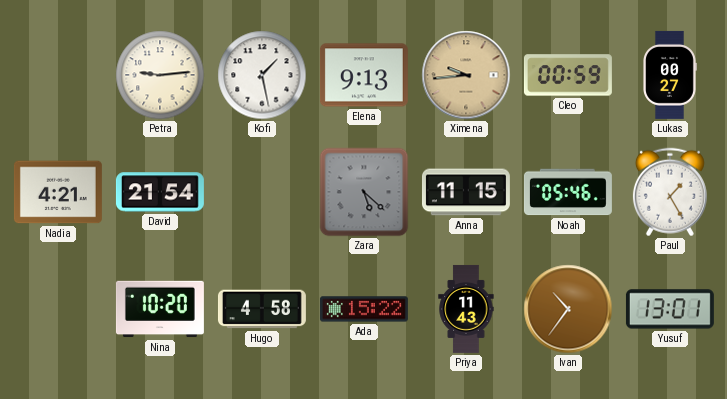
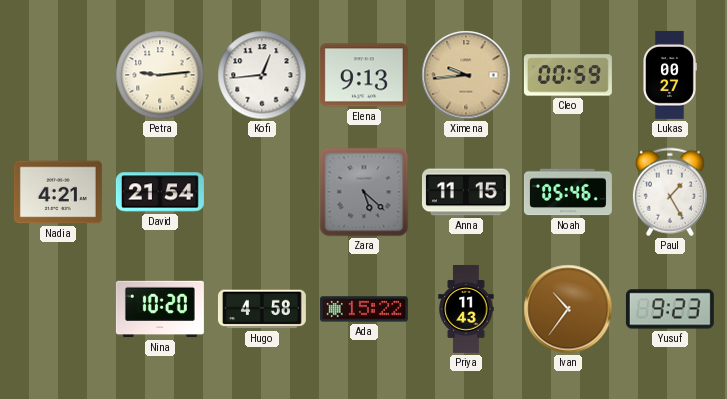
Kofi: 1:28 -> 12:44 (262, 75)
Yusuf: 13:01 -> 9:23 (670, 309)
